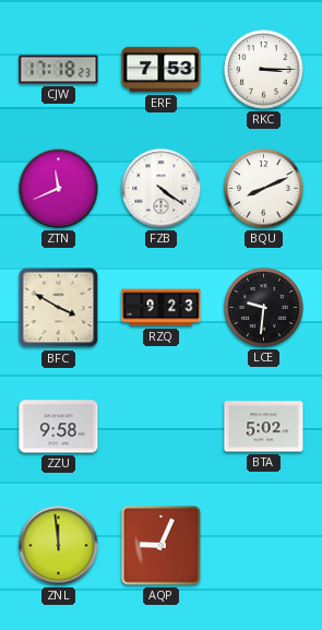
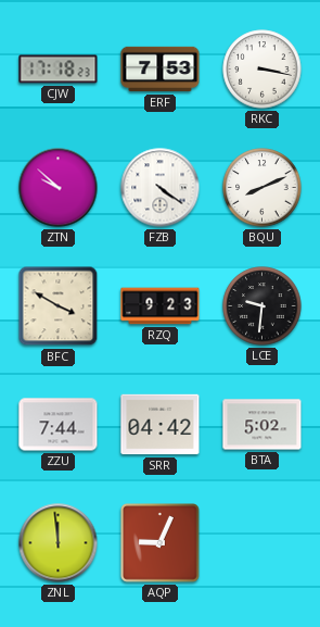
RKC: 3:15 -> 3:17 (263, 70)
ZTN: 11:41 -> 9:52 (59, 188)
ZZU: 9:58 -> 7:44 (59, 425)
SRR: none -> 04:42 (161, 425)
